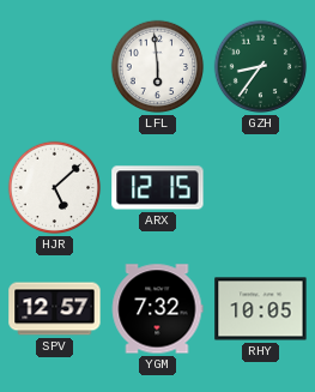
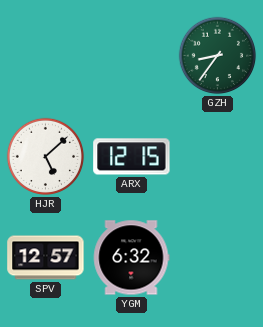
LFL: 5:59 -> none (158, 67)
YGM: 7:32 -> 6:32 (131, 258)
RHY: 10:05 -> none (261, 309)
